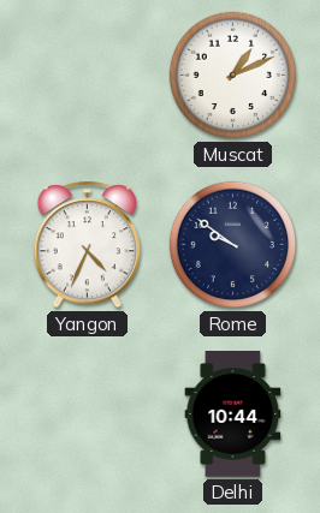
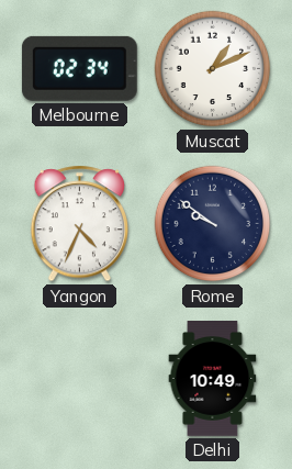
Melbourne: none -> 02:34 (79, 68)
Delhi: 10:44 -> 10:49 (213, 379)
